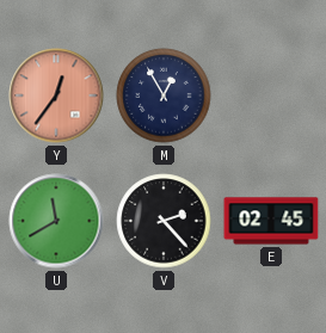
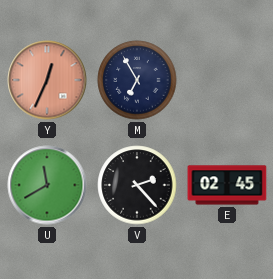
Y: 12:36 -> 12:34 (47, 80)
M: 12:55 -> 6:55 (137, 80)
